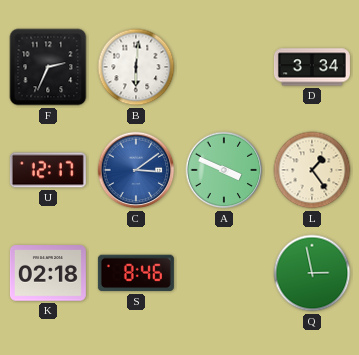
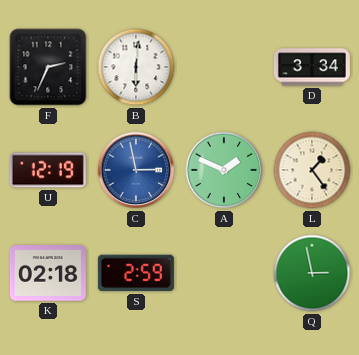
U: 12:17 -> 12:19 (48, 170)
C: 3:09 -> 2:58 (136, 170)
A: 3:49 -> 1:49 (224, 170)
S: 8:46 -> 2:59 (136, 273)
